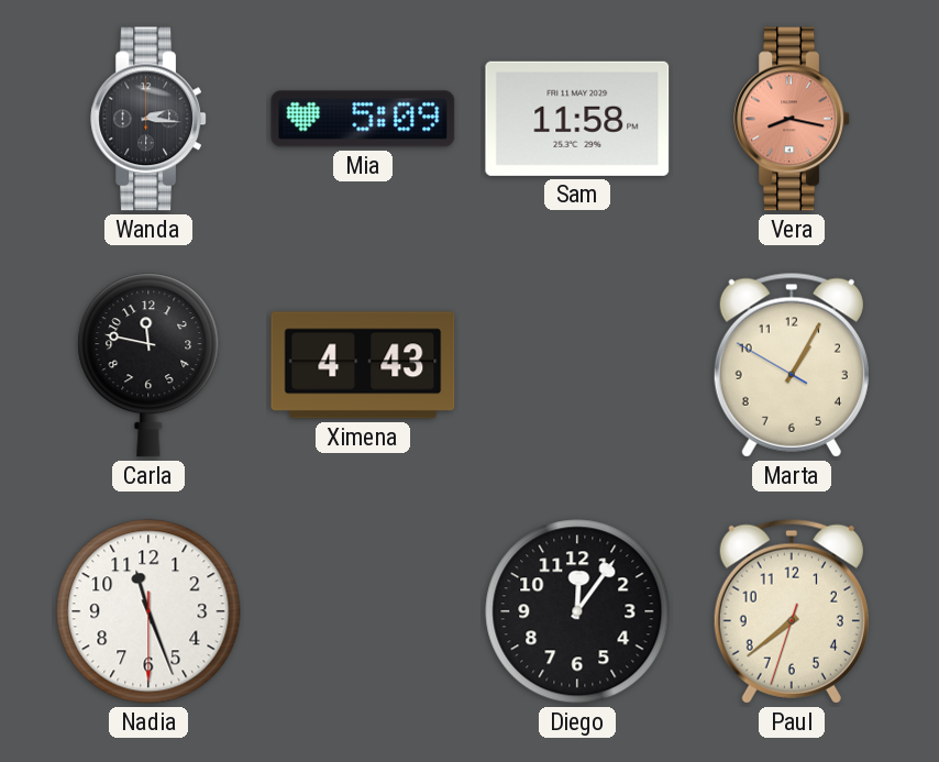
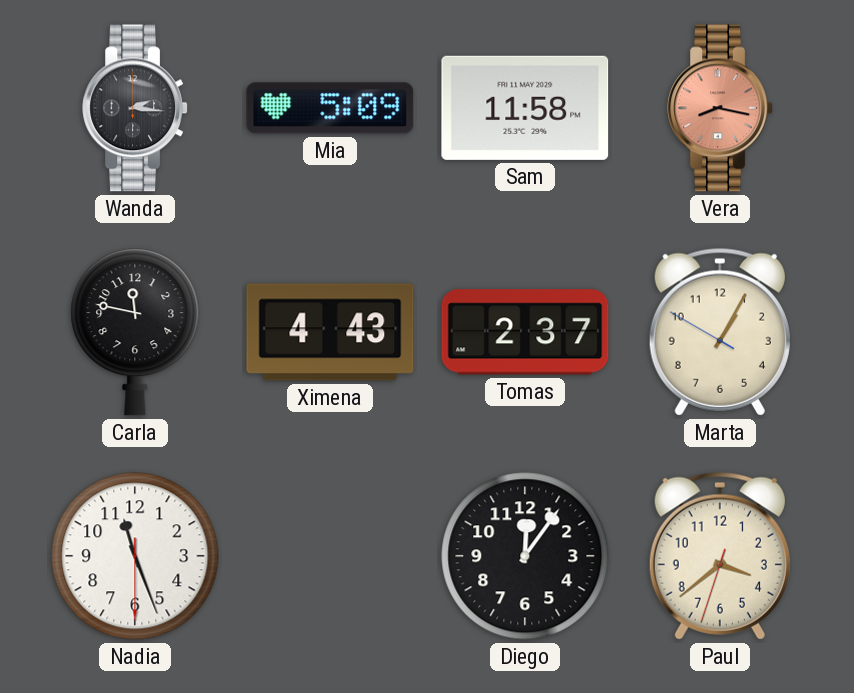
Tomas: none -> 2:37 (525, 332)
Paul: 7:38 -> 3:38 (720, 556)
